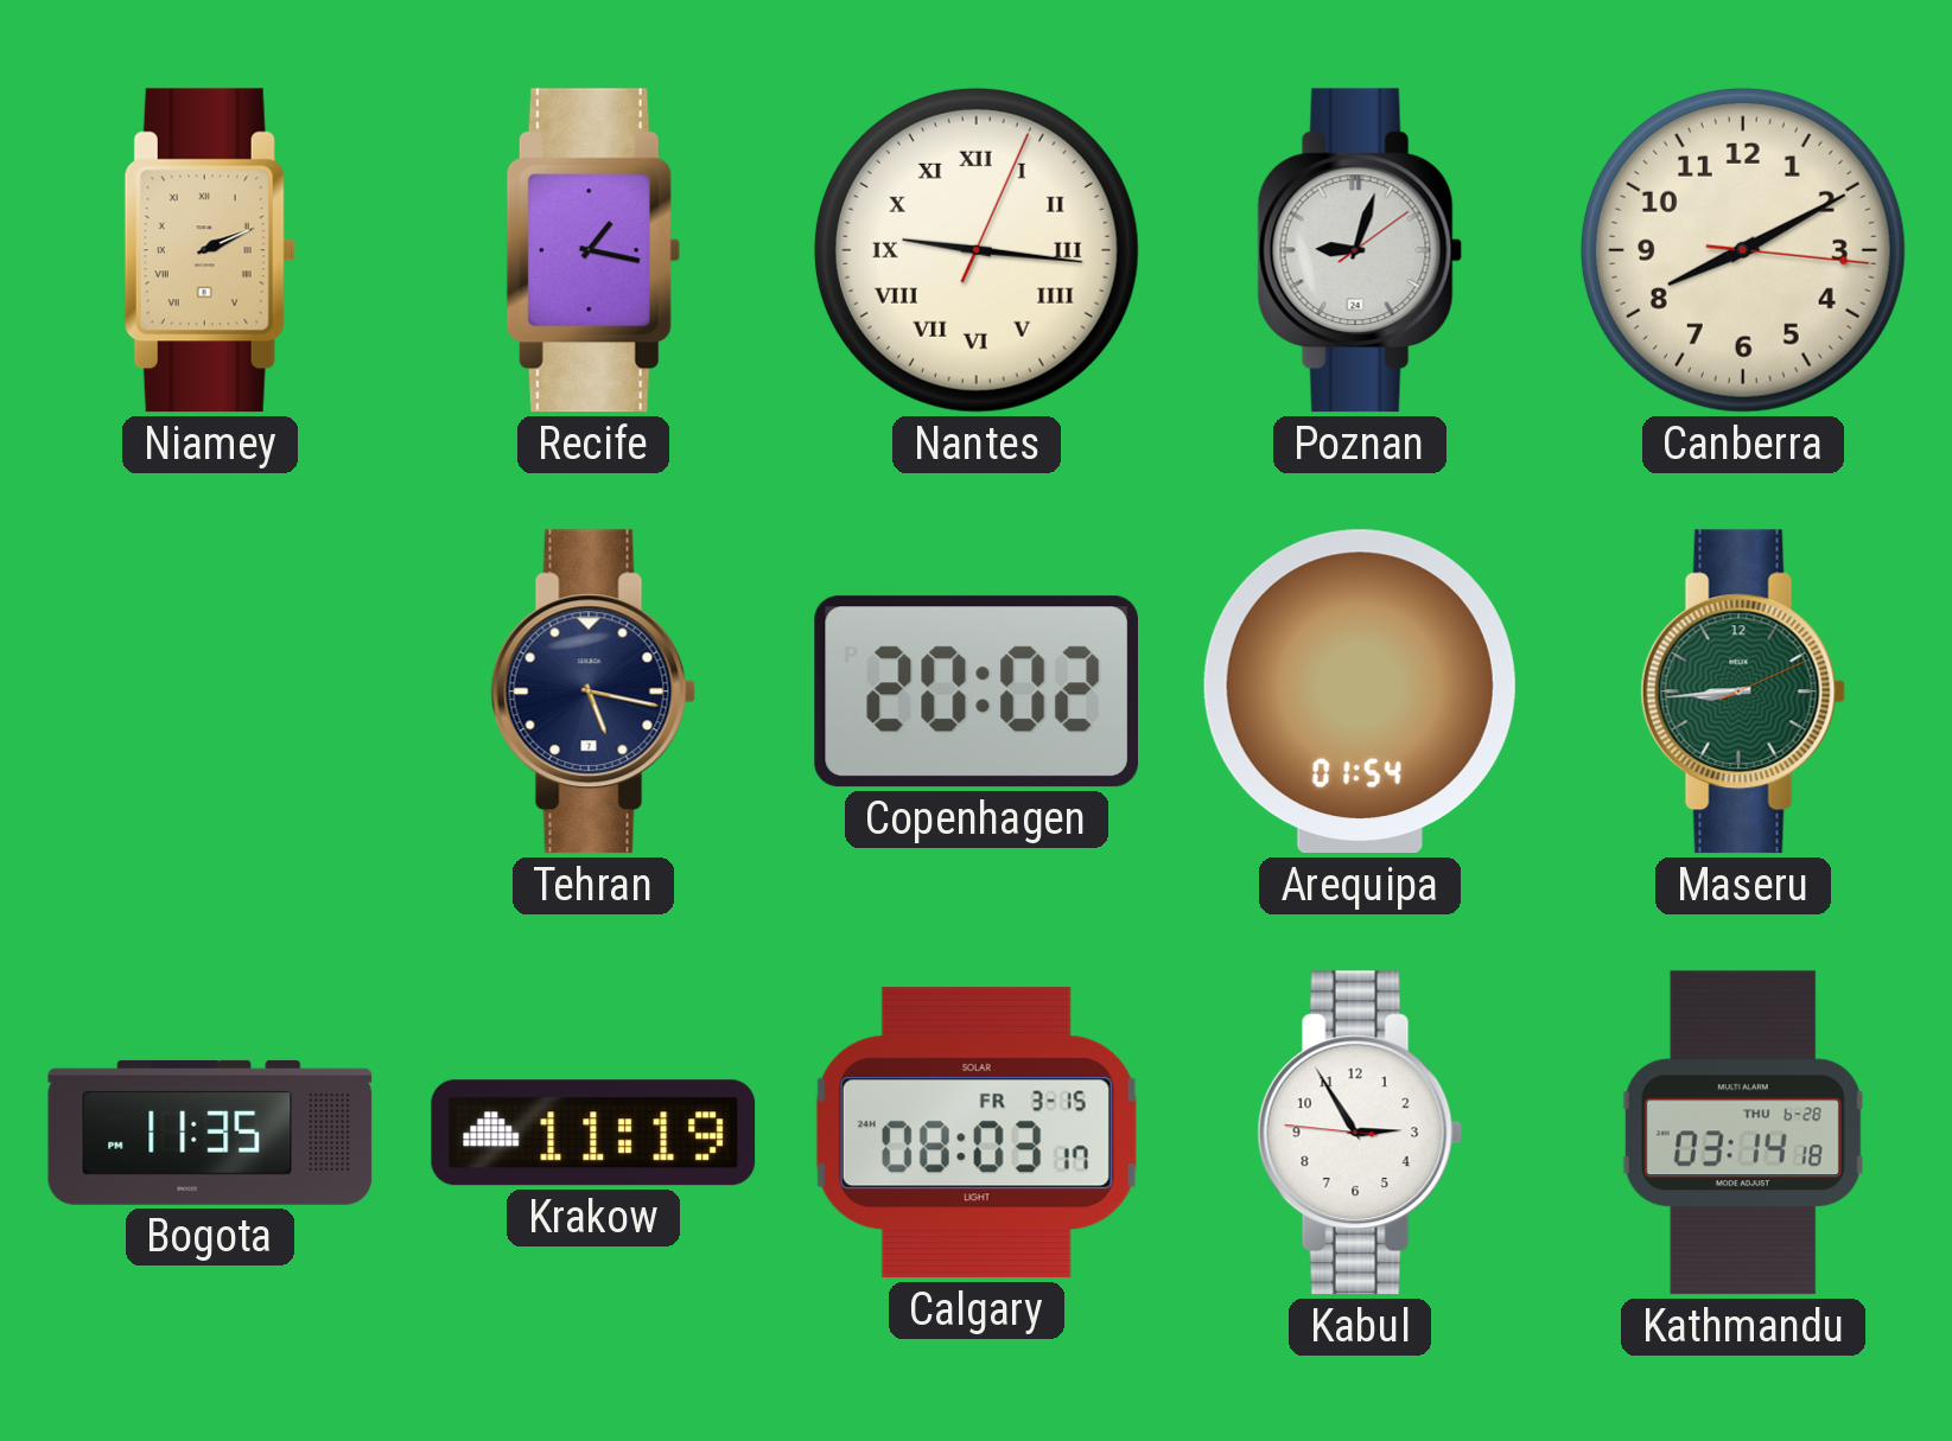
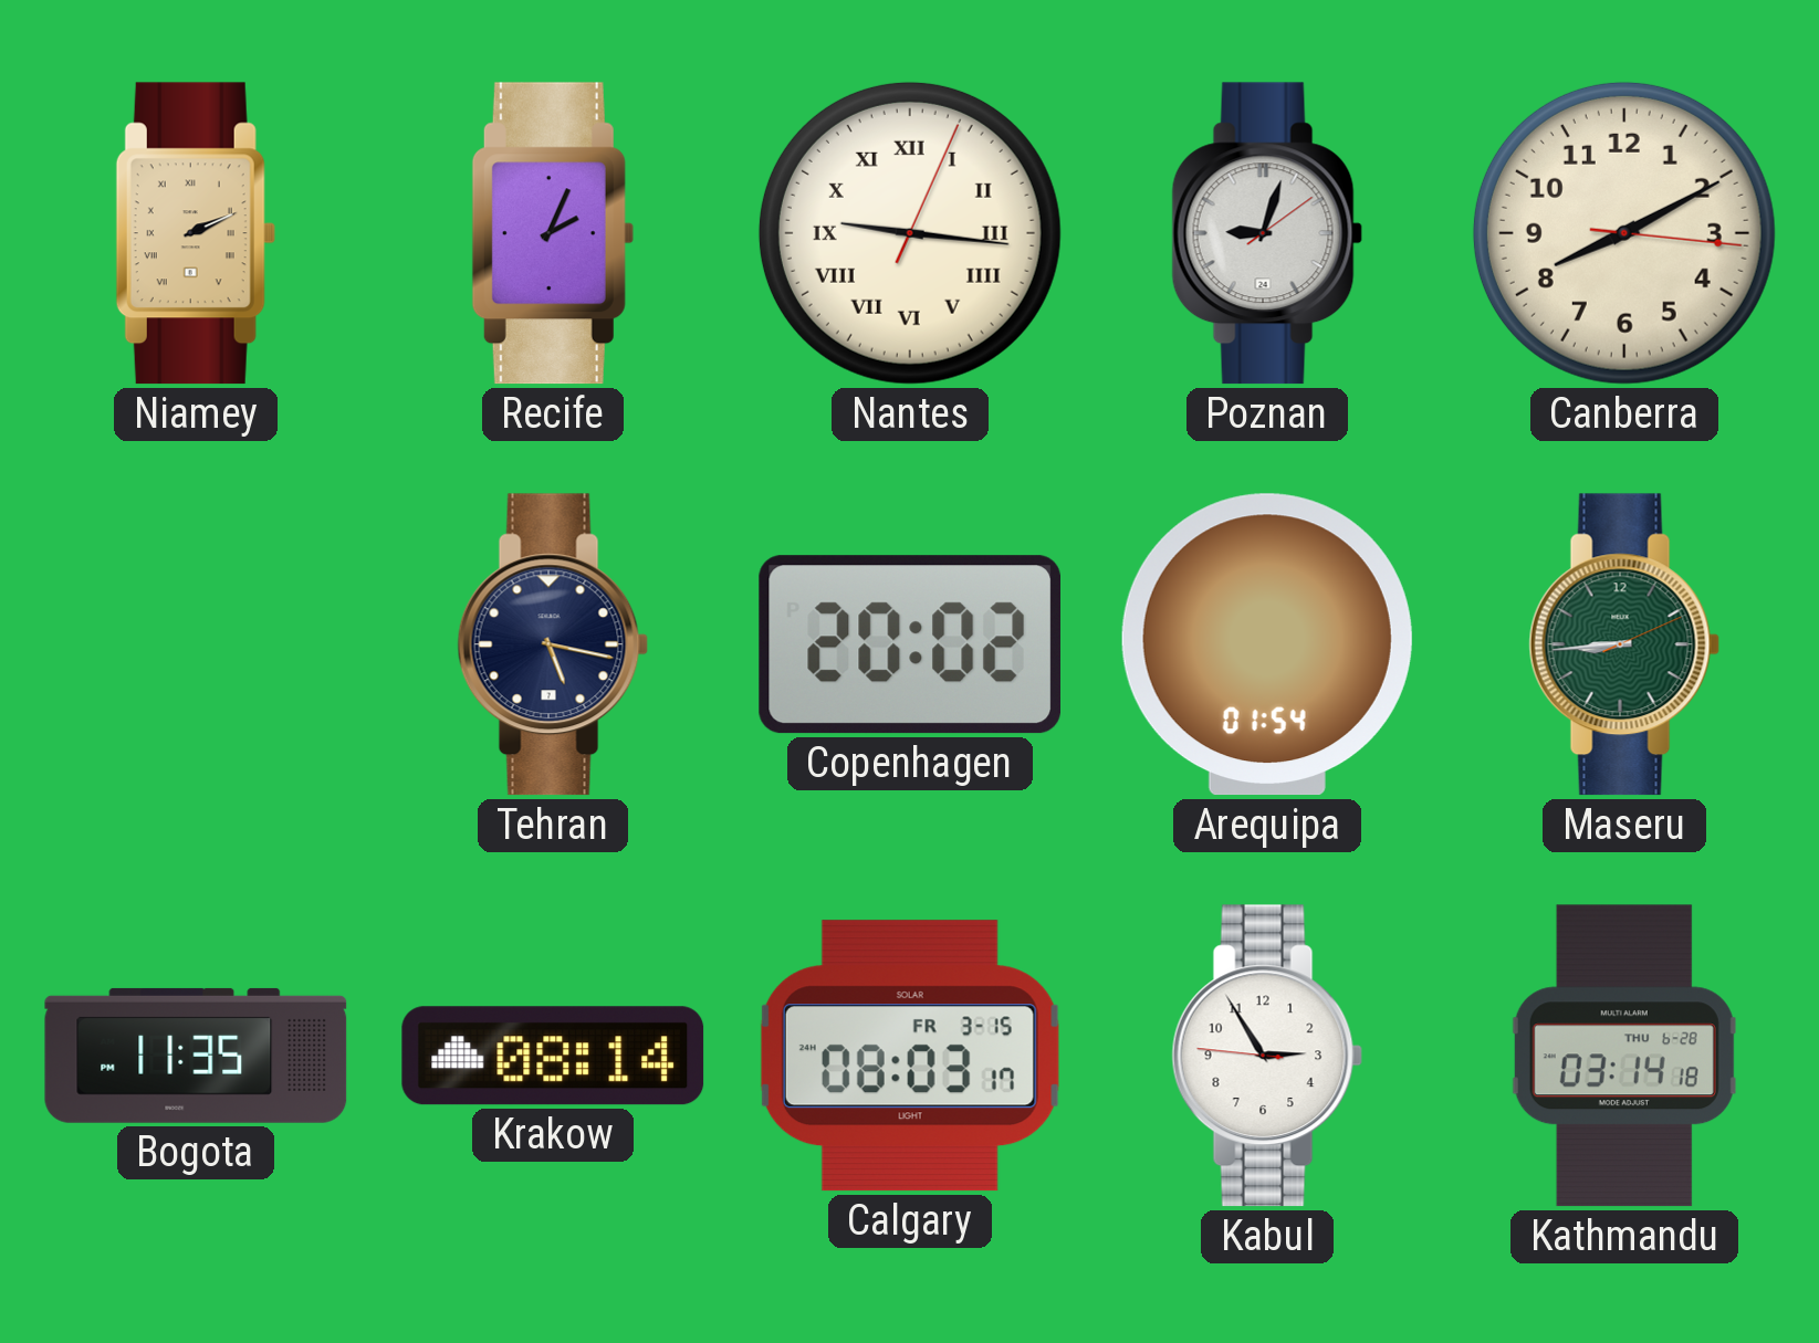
Recife: 1:17 -> 2:04 (553, 233)
Krakow: 11:19 -> 08:14 (553, 1056)
